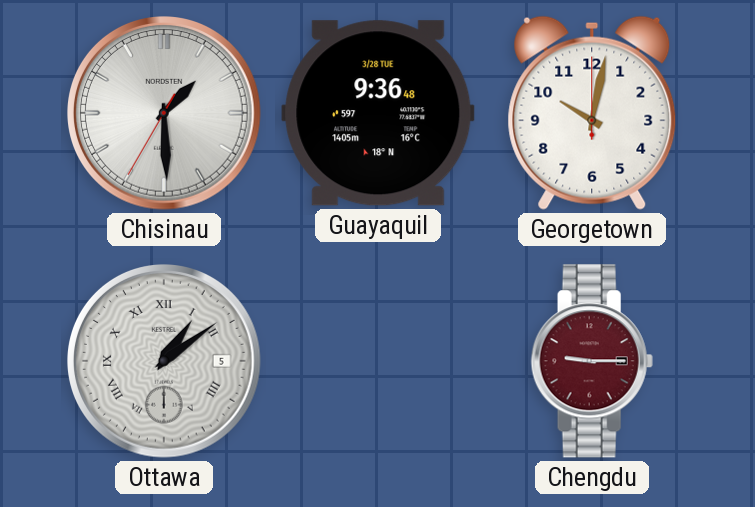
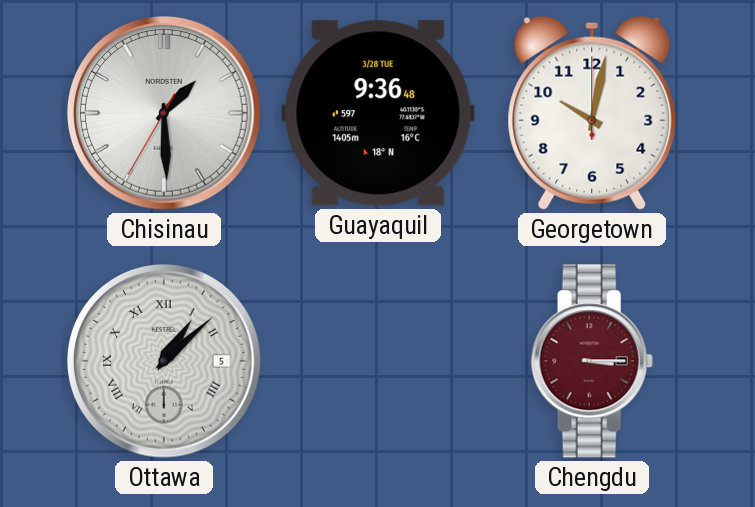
Ottawa: 1:09 -> 1:08 (165, 362)
Chengdu: 9:15 -> 3:15 (592, 361)
